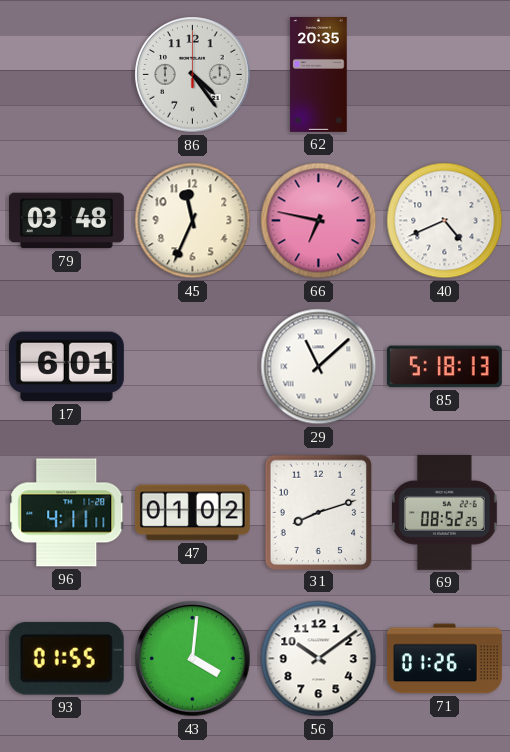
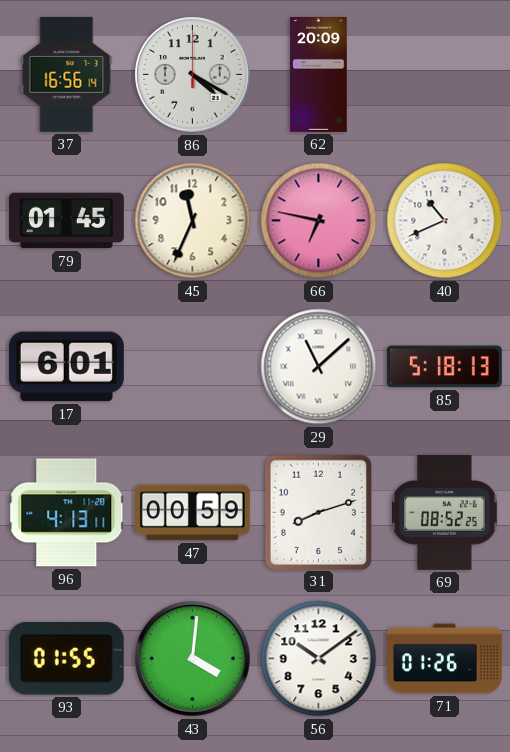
37: none -> 16:56 (67, 74)
86: 4:24 -> 4:20 (193, 75)
62: 20:35 -> 20:09 (319, 74)
79: 03:48 -> 01:45 (66, 221)
40: 4:41 -> 10:41 (445, 221)
96: 4:11 -> 4:13 (67, 513)
47: 01:02 -> 00:59 (192, 513)
